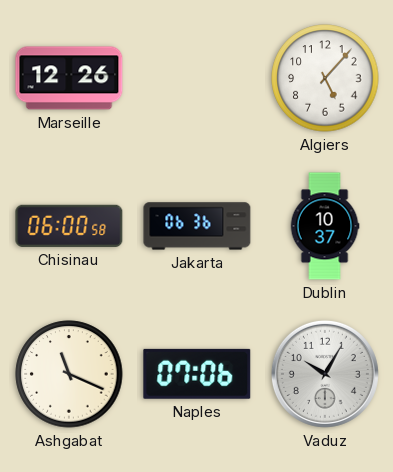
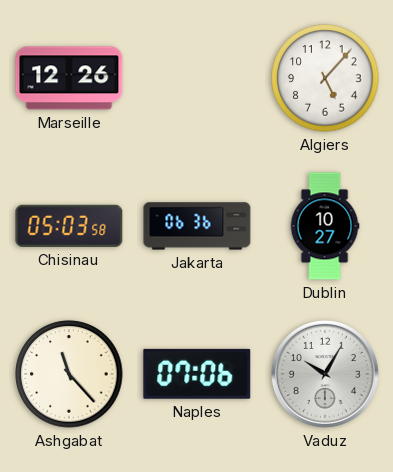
Chisinau: 06:00 -> 05:03 (69, 226)
Dublin: 10:37 -> 10:27 (325, 226)
Ashgabat: 11:19 -> 11:23 (69, 374)
